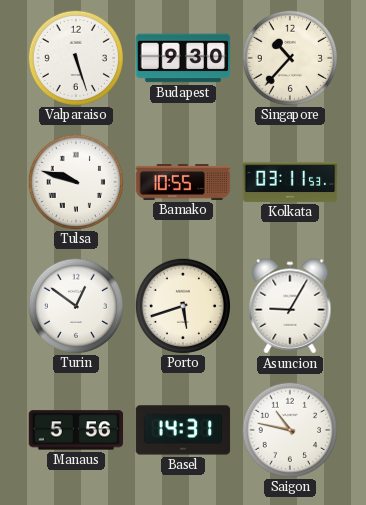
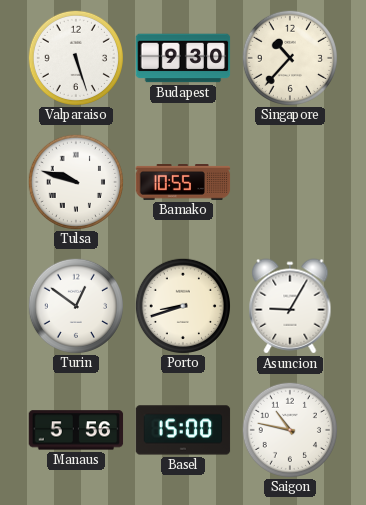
Kolkata: 03:11 -> none (290, 182)
Porto: 5:42 -> 8:42 (182, 305)
Basel: 14:31 -> 15:00 (183, 430)
